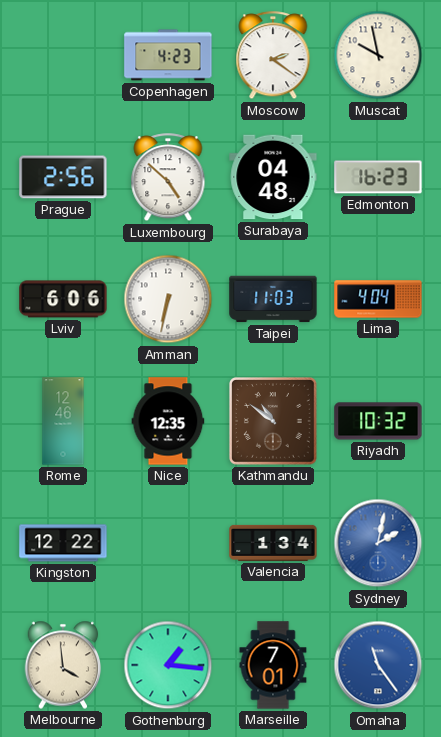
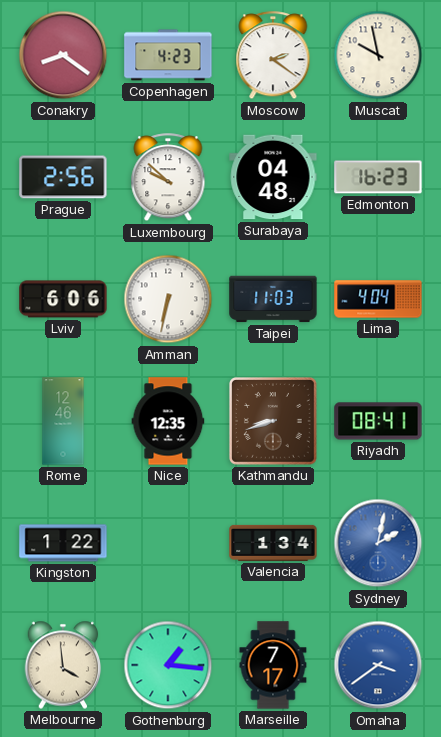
Conakry: none -> 8:21 (63, 55)
Luxembourg: 4:52 -> 9:52 (168, 178)
Kathmandu: 10:51 -> 8:42 (274, 422)
Riyadh: 10:32 -> 08:41 (378, 421)
Kingston: 12:22 -> 1:22 (63, 543)
Marseille: 7:01 -> 7:17 (273, 665)
Omaha: 11:24 -> 3:39 (378, 665)
